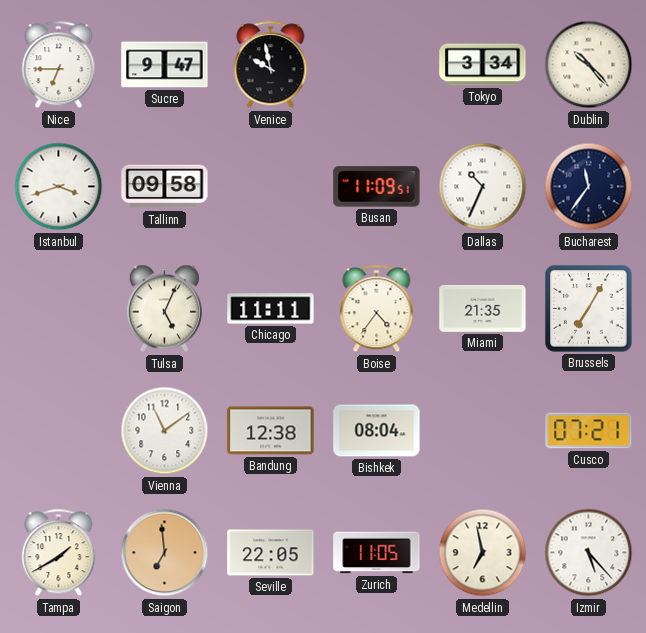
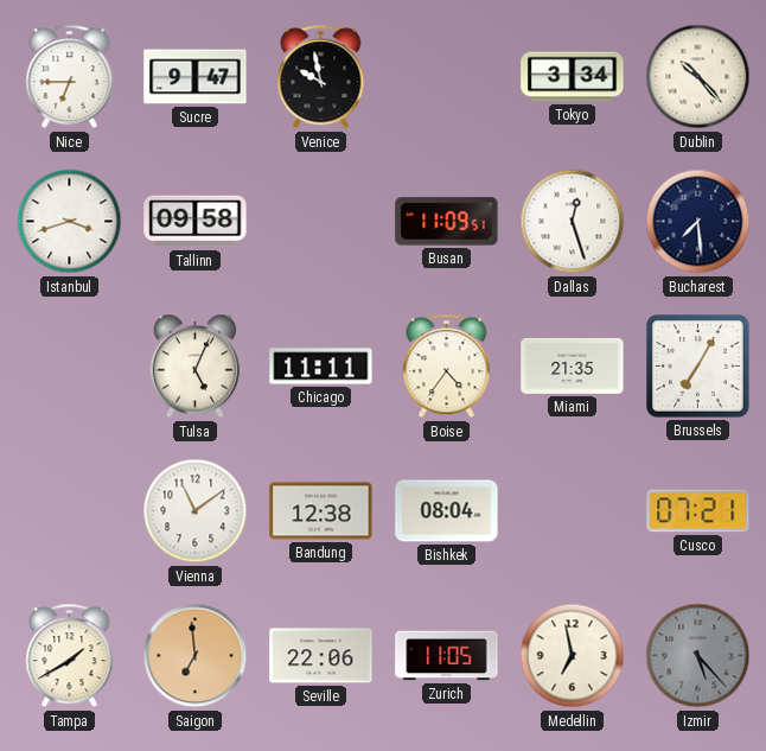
Dallas: 10:34 -> 12:27 (573, 222)
Bucharest: 11:36 -> 7:29 (698, 222)
Seville: 22:05 -> 22:06 (321, 656)
Izmir dial: white -> grey (698, 656)
